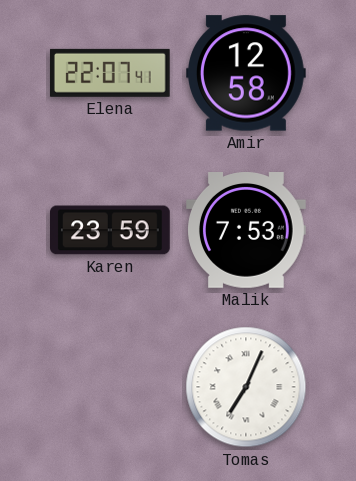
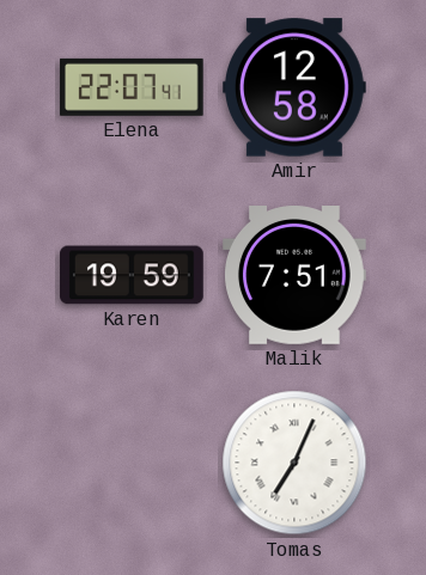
Karen: 23:59 -> 19:59 (133, 275)
Malik: 7:53 -> 7:51 (296, 276)
